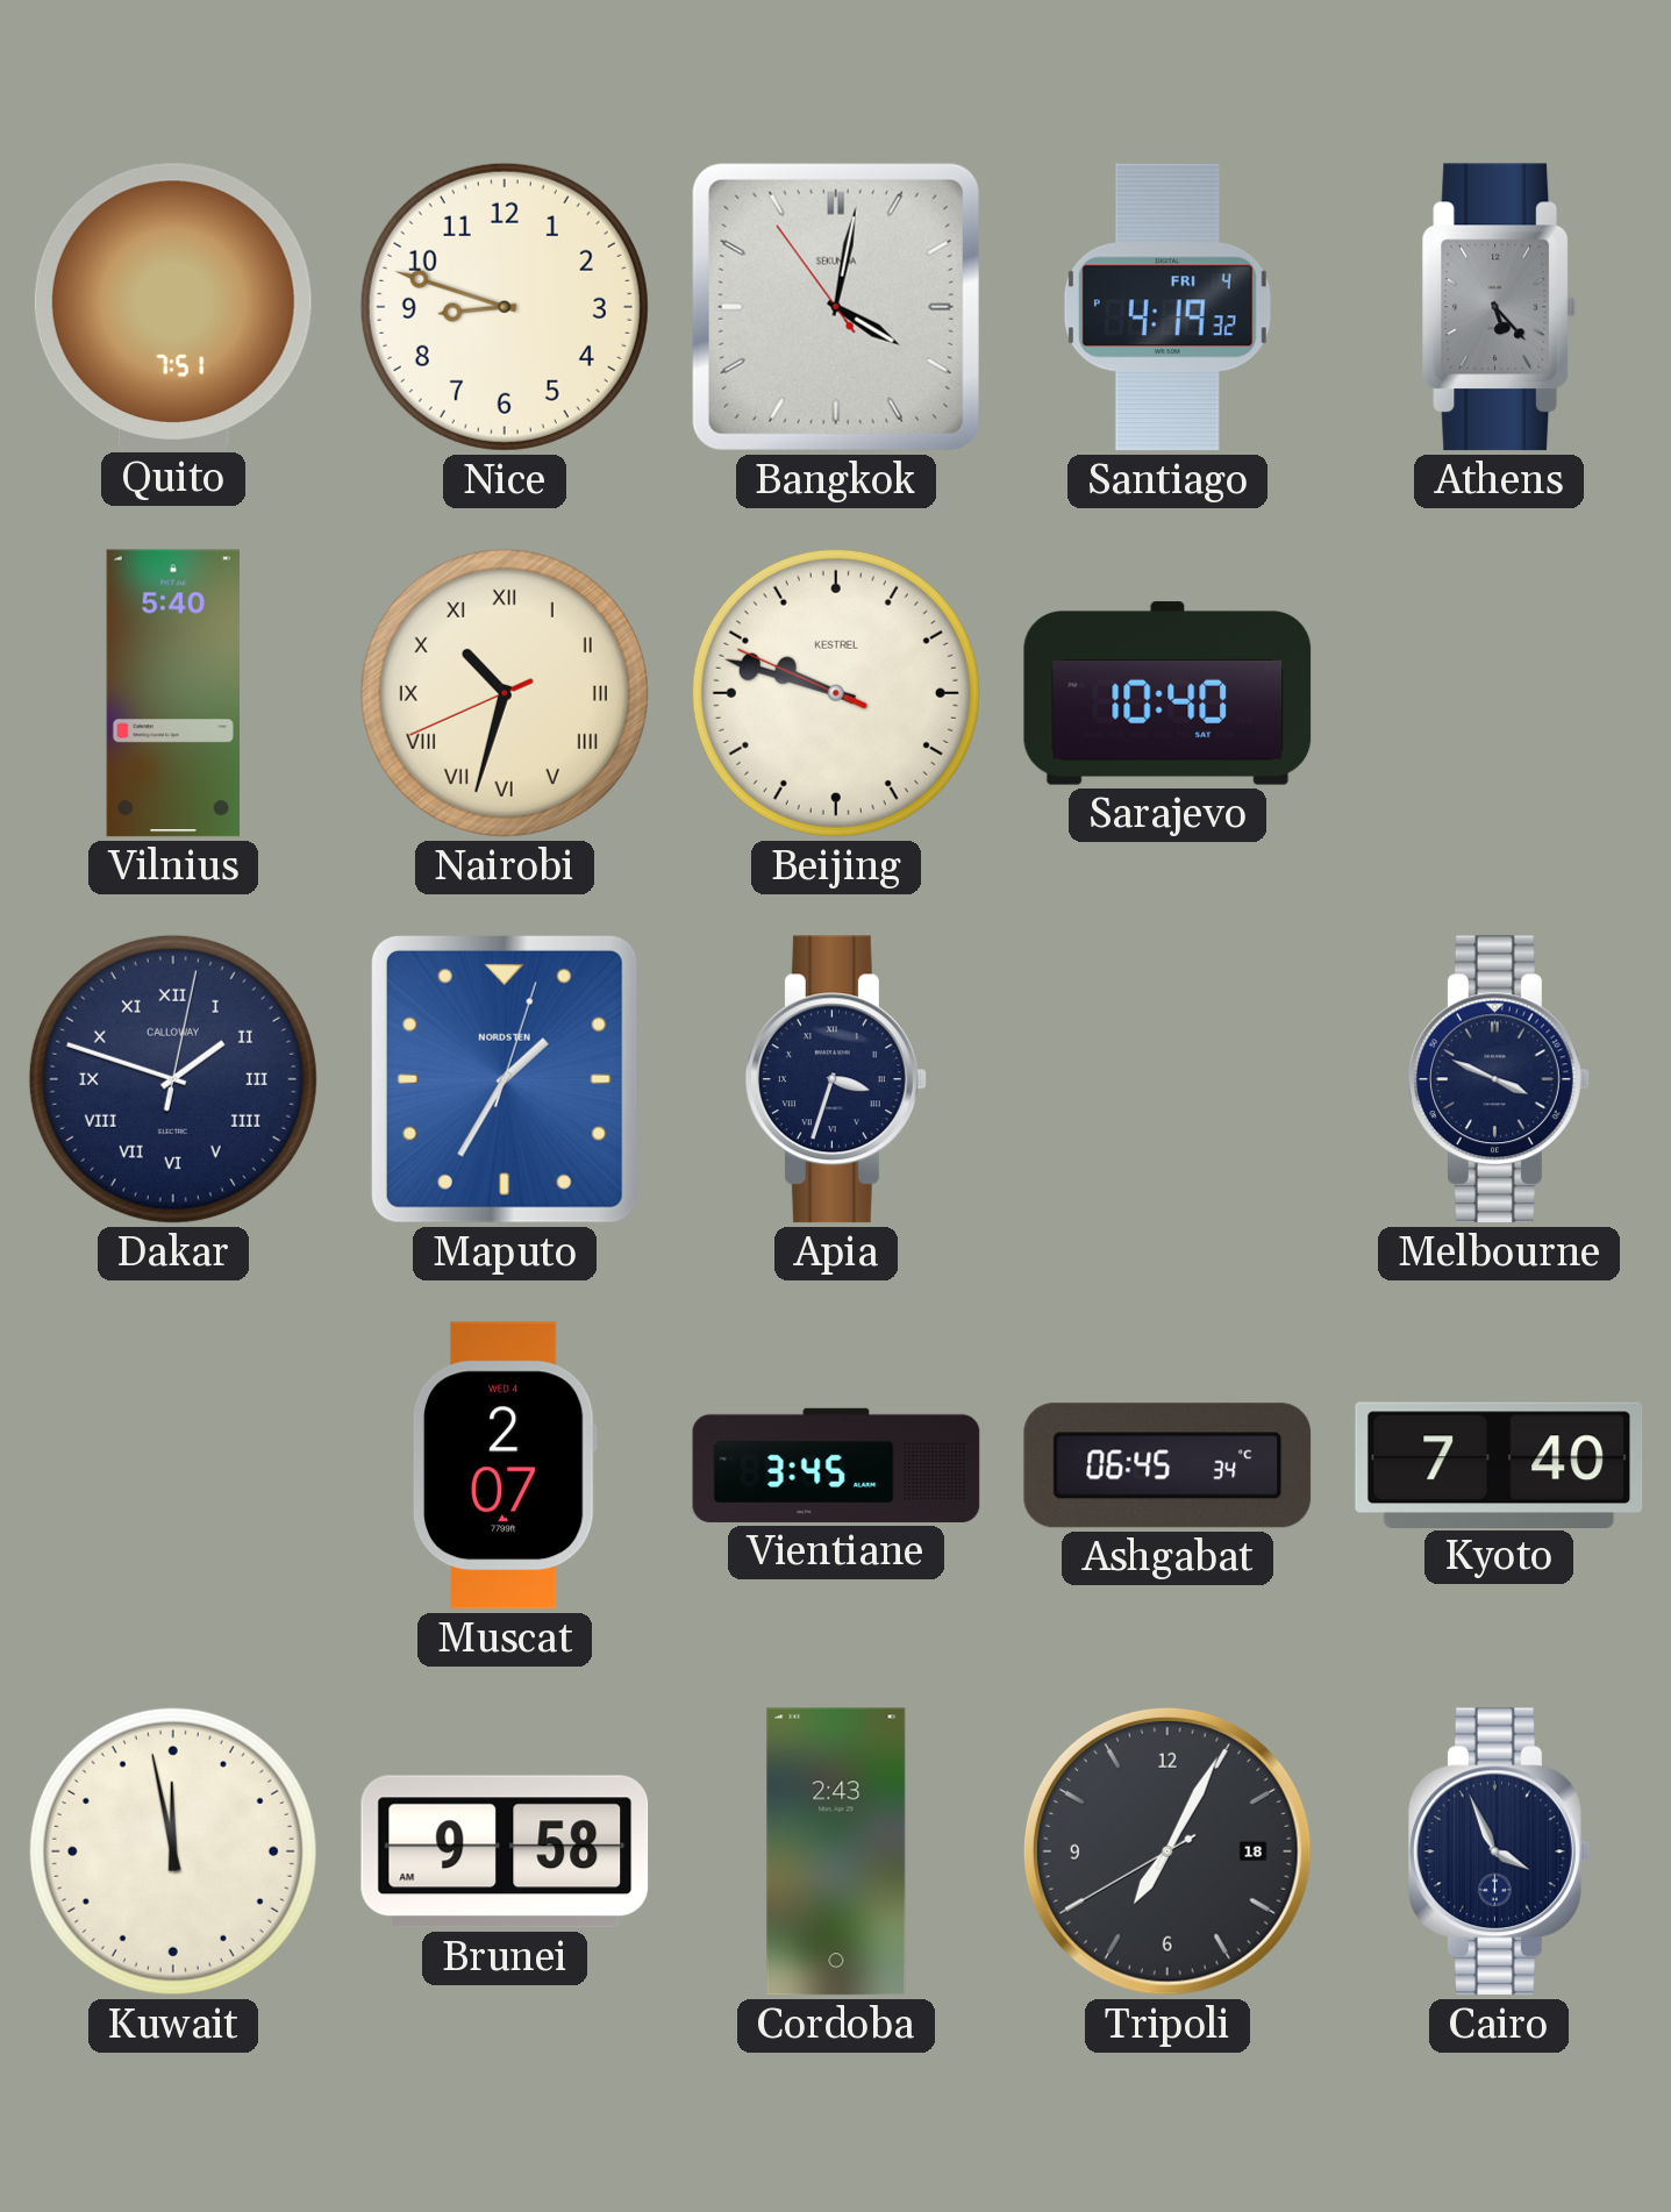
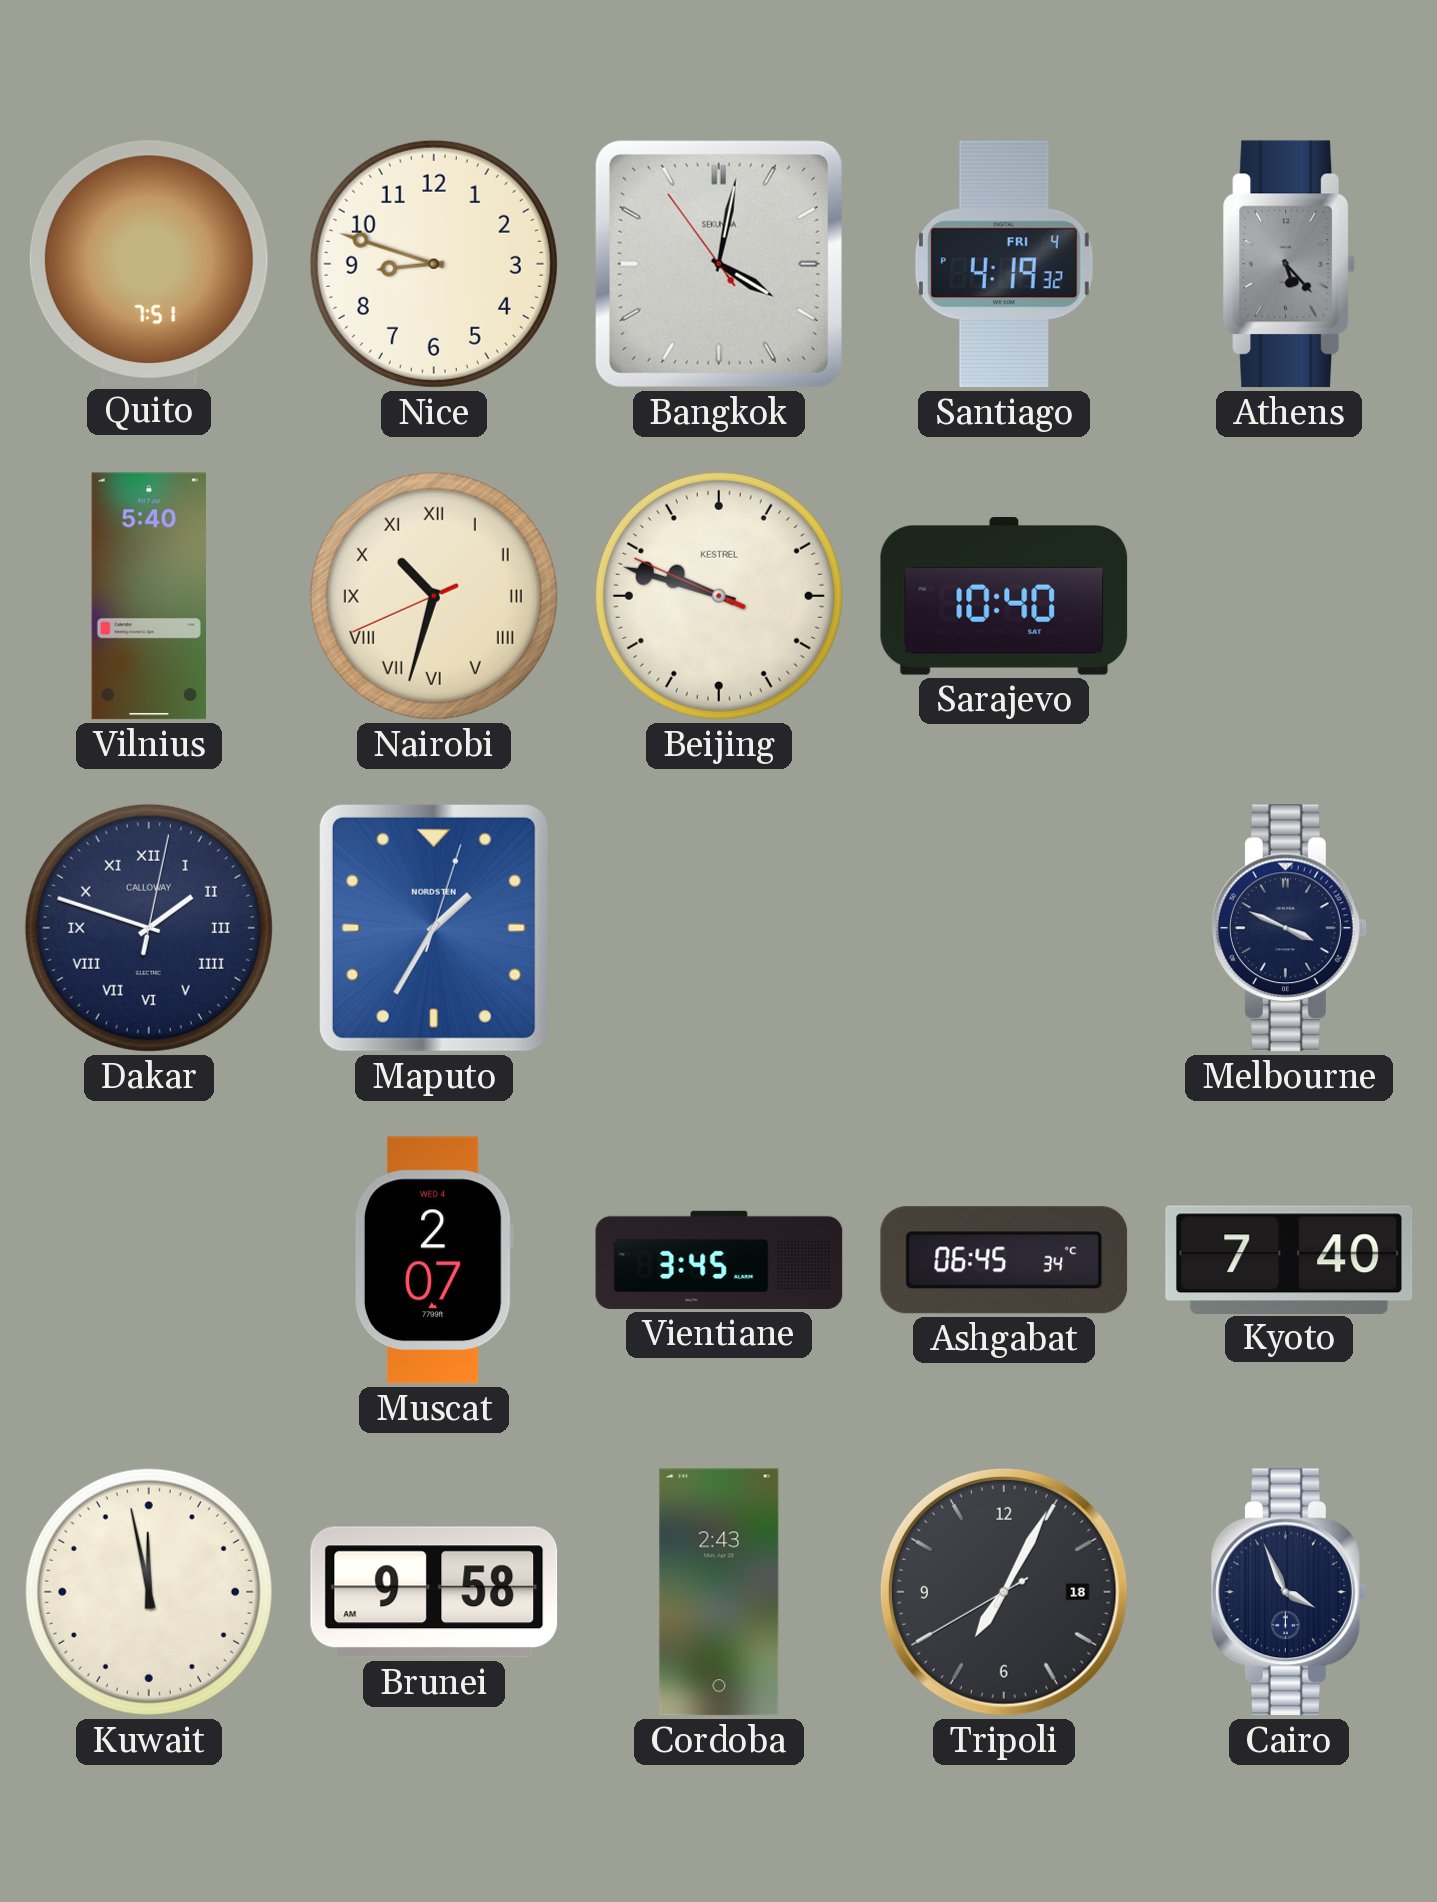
Apia: 3:33 -> none (836, 1079)
